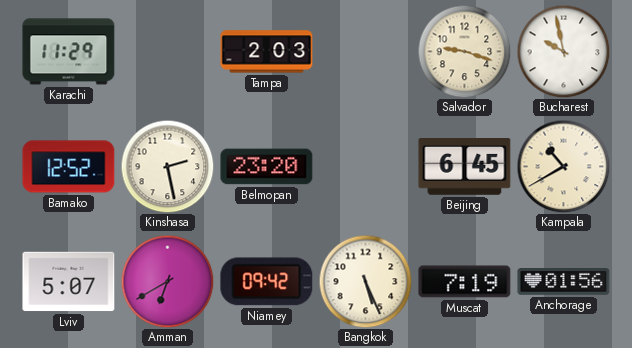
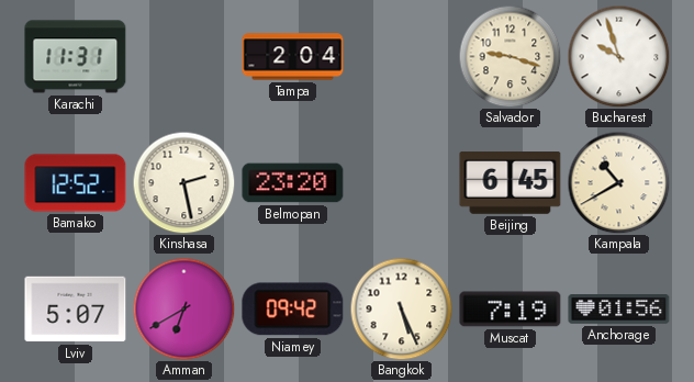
Karachi: 11:29 -> 11:31 (76, 57)
Tampa: 2:03 -> 2:04 (293, 57)
Bucharest: 9:58 -> 9:57 (618, 56)
